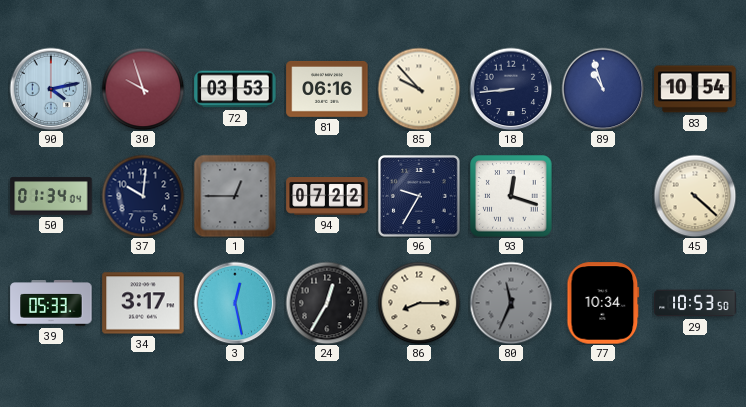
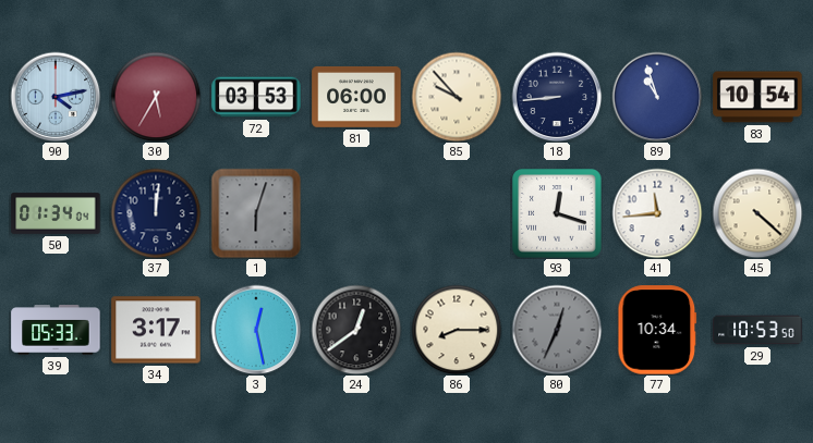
30: 9:57 -> 5:35 (156, 97)
81: 06:16 -> 06:00 (356, 97)
37: 10:01 -> 12:01 (156, 213)
1: 12:45 -> 6:03 (256, 213)
94: 07:22 -> none (327, 197)
96: 9:35 -> none (419, 196)
41: none -> 11:44 (657, 213)
24: 12:35 -> 12:39 (356, 330)
80: 11:34 -> 12:34 (557, 330)
